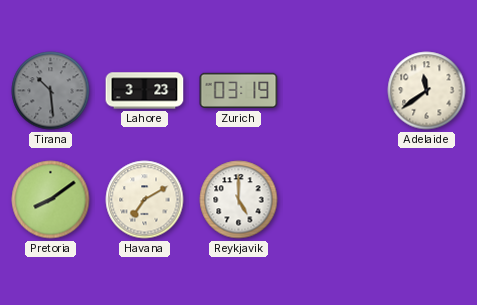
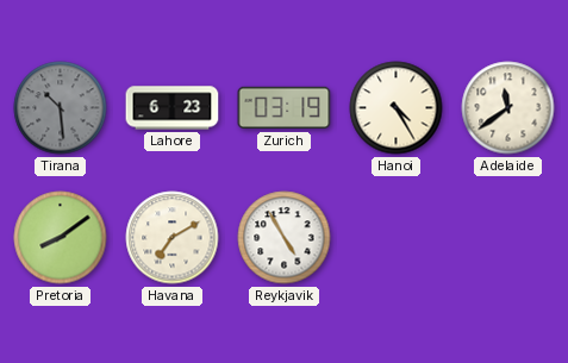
Lahore: 3:23 -> 6:23 (173, 108)
Hanoi: none -> 4:25 (397, 108)
Reykjavik: 5:00 -> 4:55 (285, 238)
